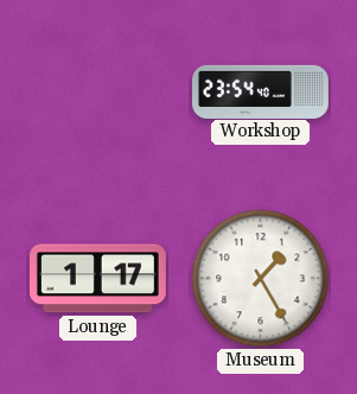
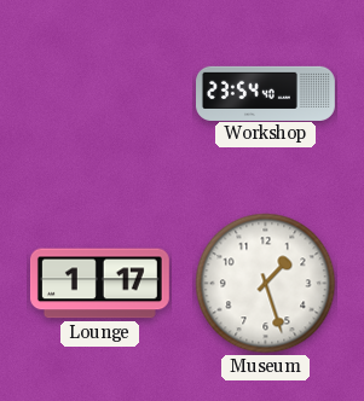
Museum: 1:25 -> 1:27 (266, 284)
